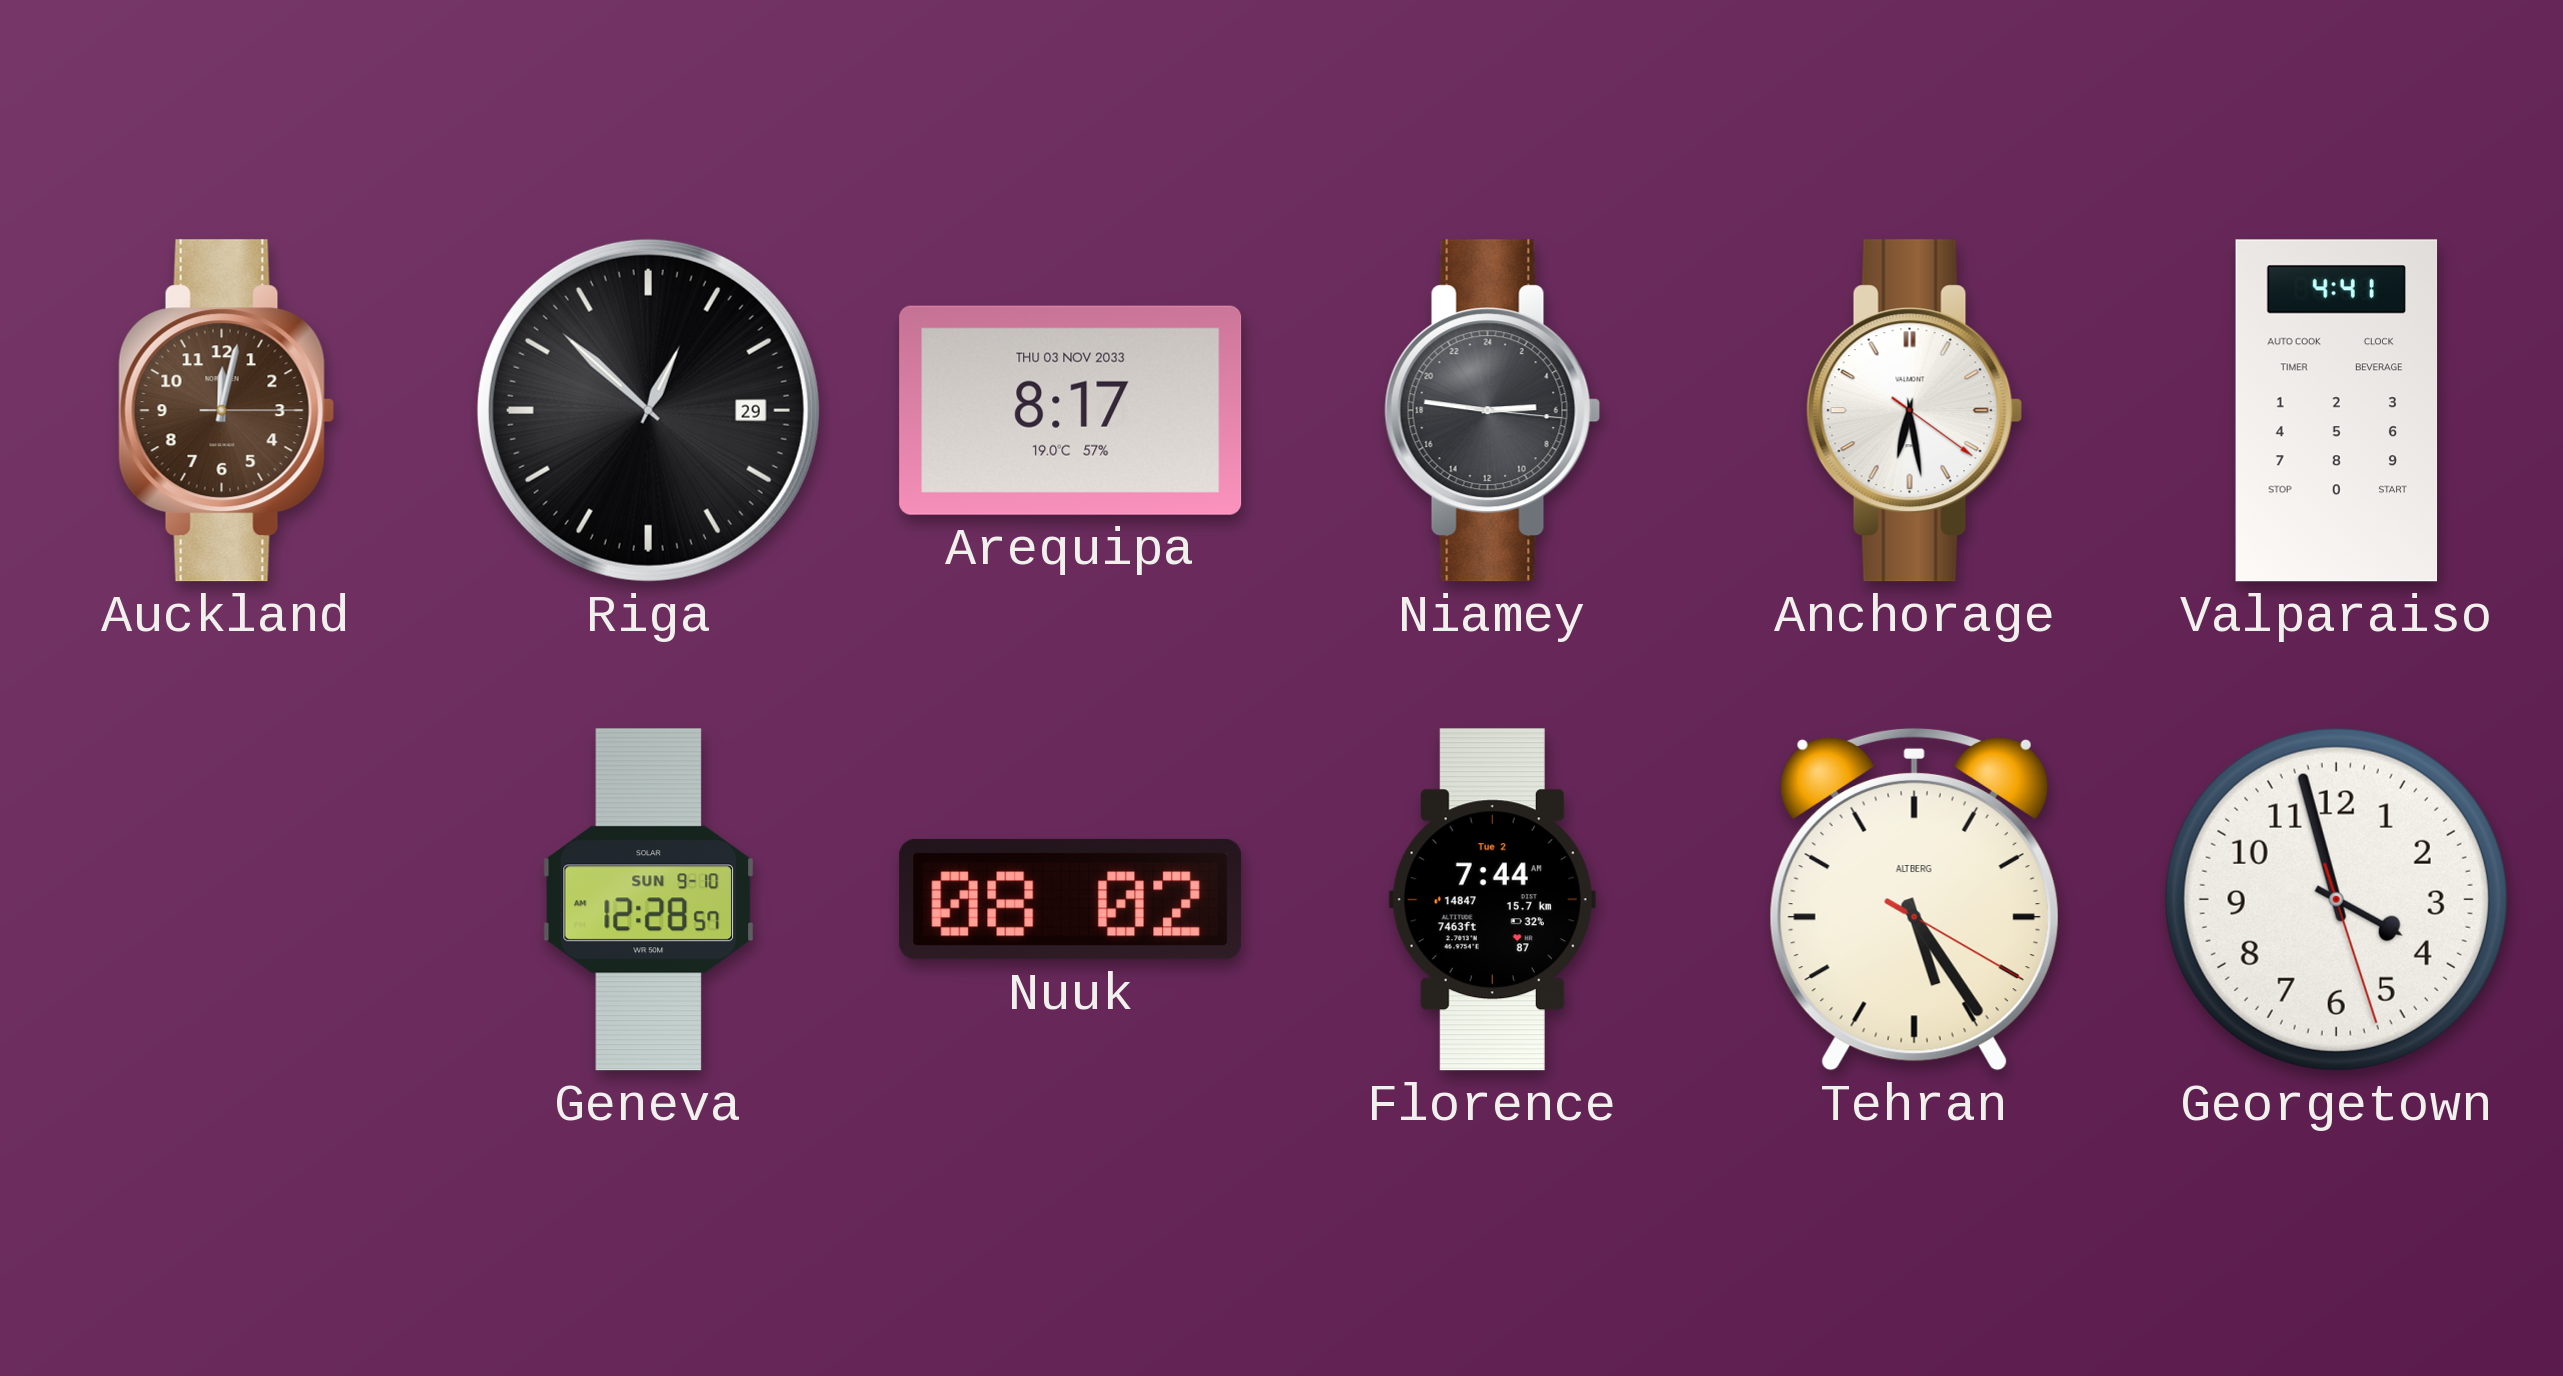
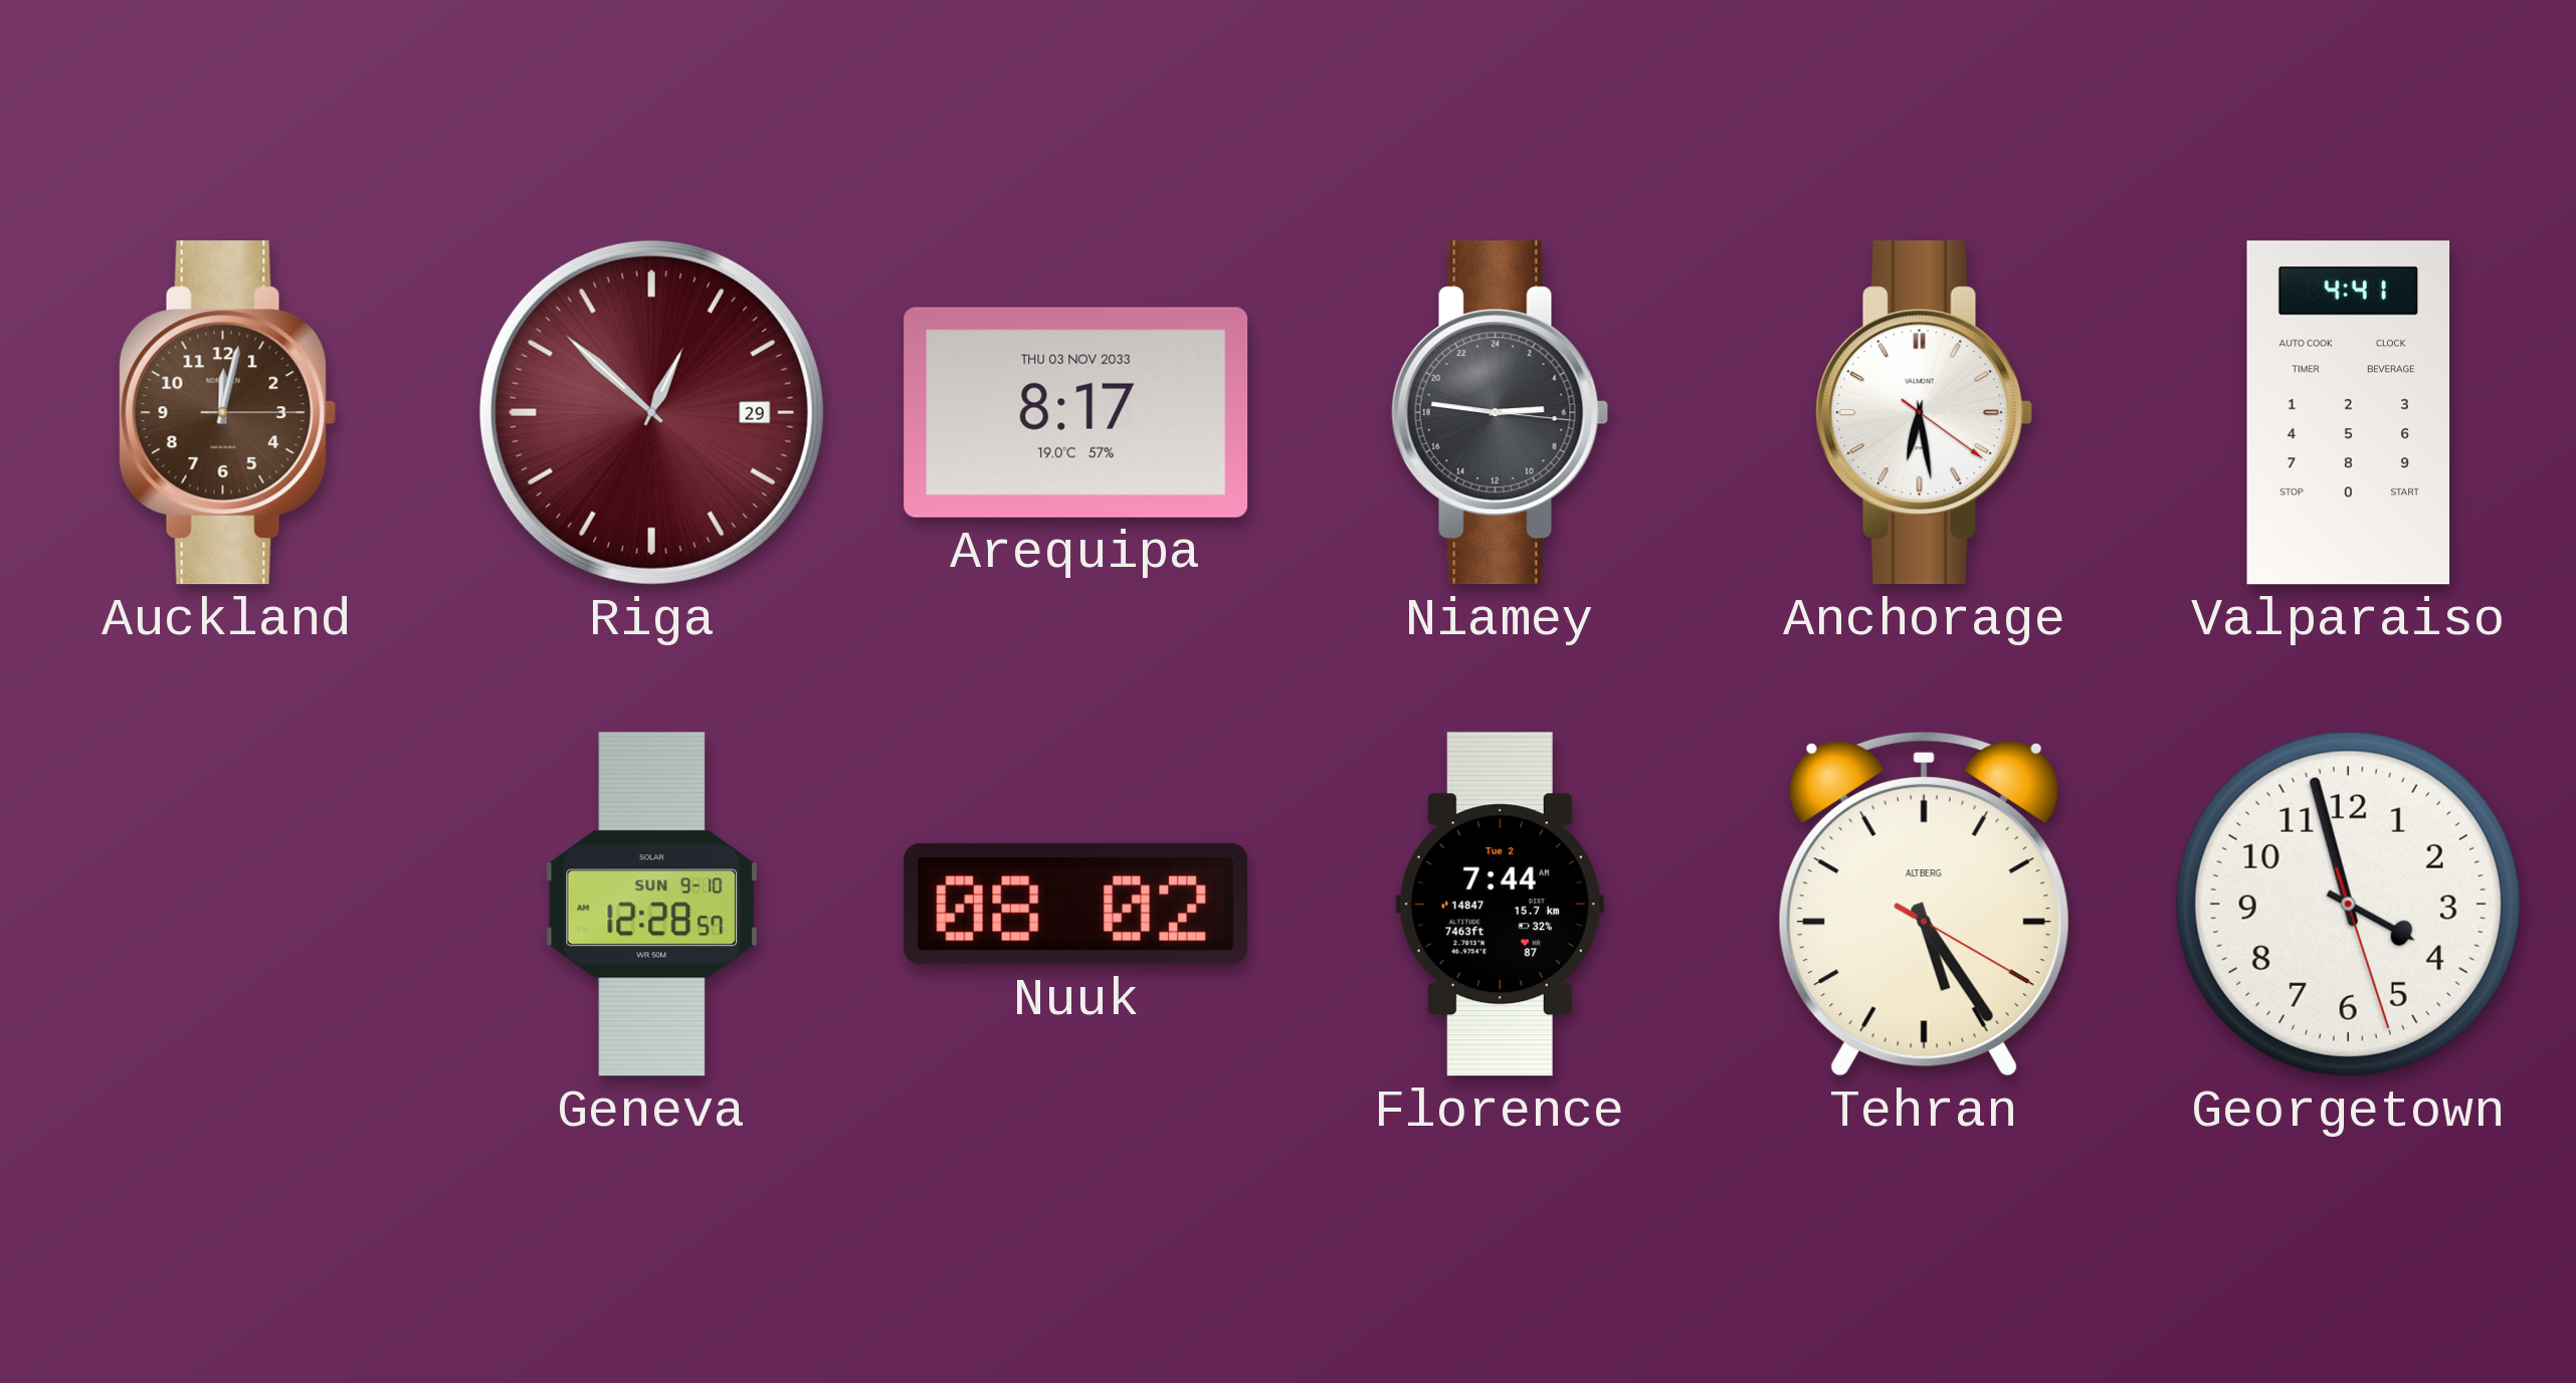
Riga dial: black -> burgundy (651, 412)
